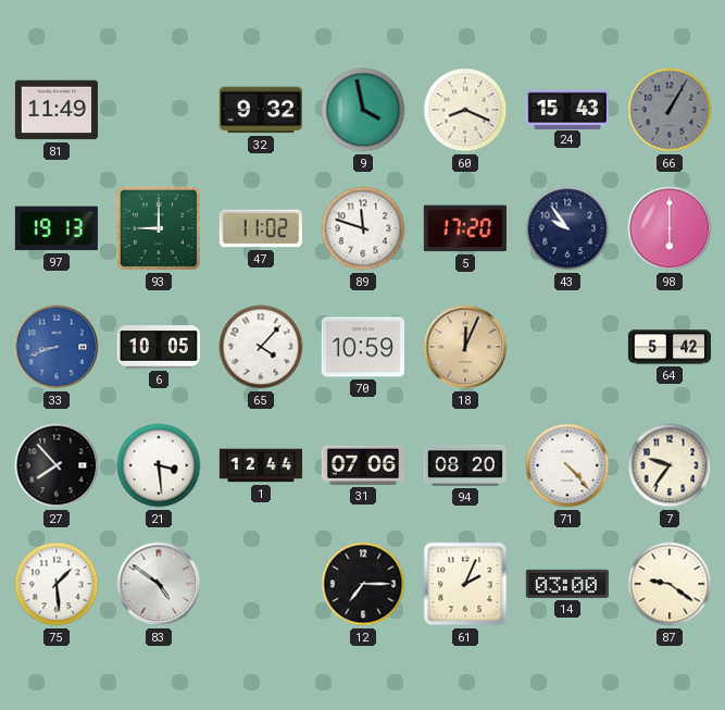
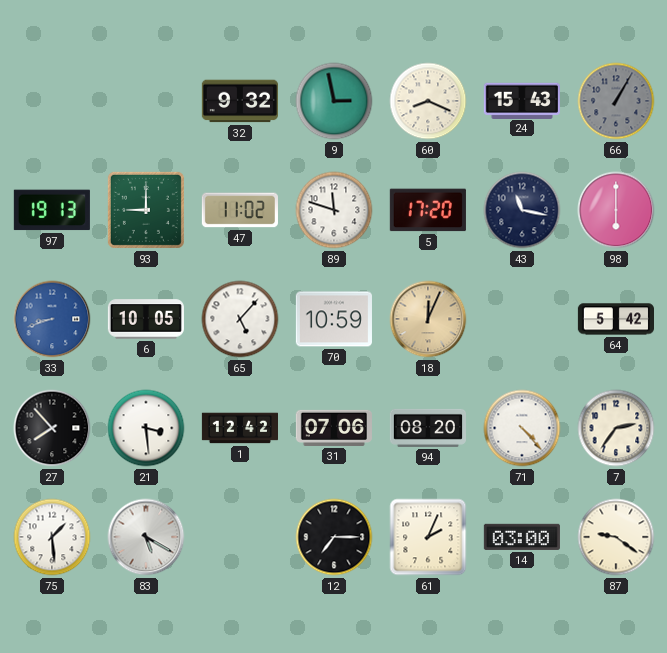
81: 11:49 -> none (57, 110)
9: 3:58 -> 2:58 (334, 101)
43: 9:54 -> 11:17 (522, 210)
65: 4:07 -> 5:07 (240, 319)
1: 12:44 -> 12:42 (239, 428)
7: 9:36 -> 2:36 (616, 428)
83: 4:51 -> 5:20 (146, 537)
